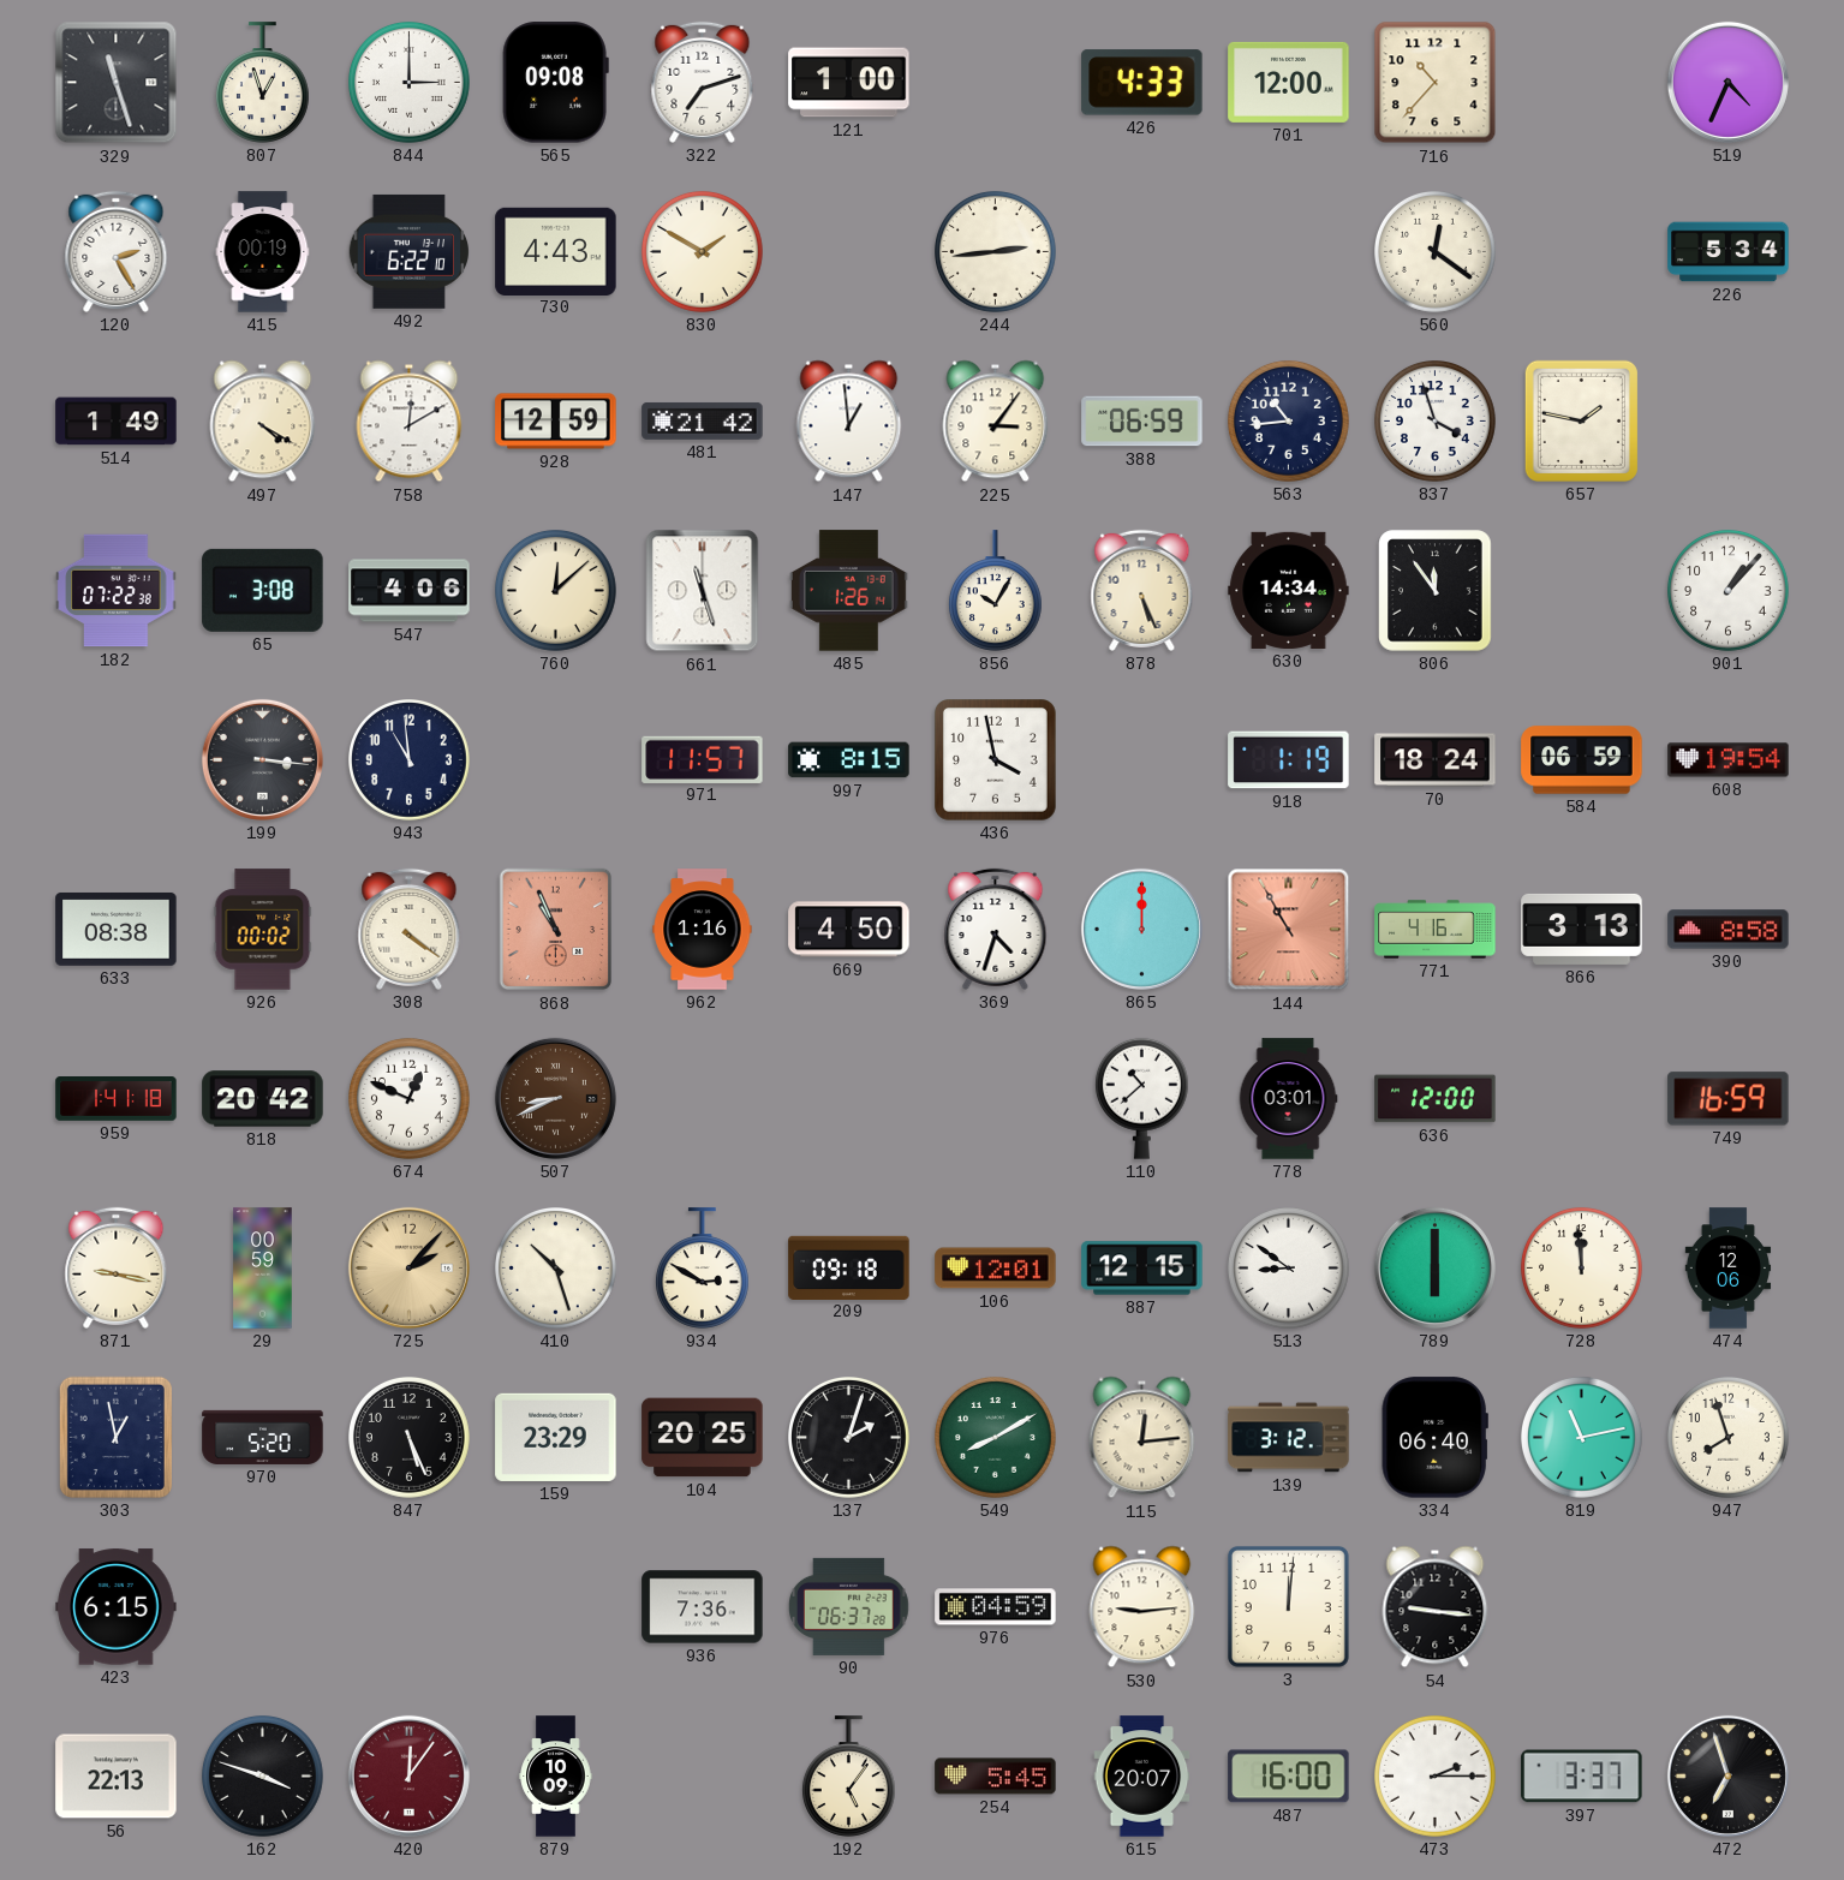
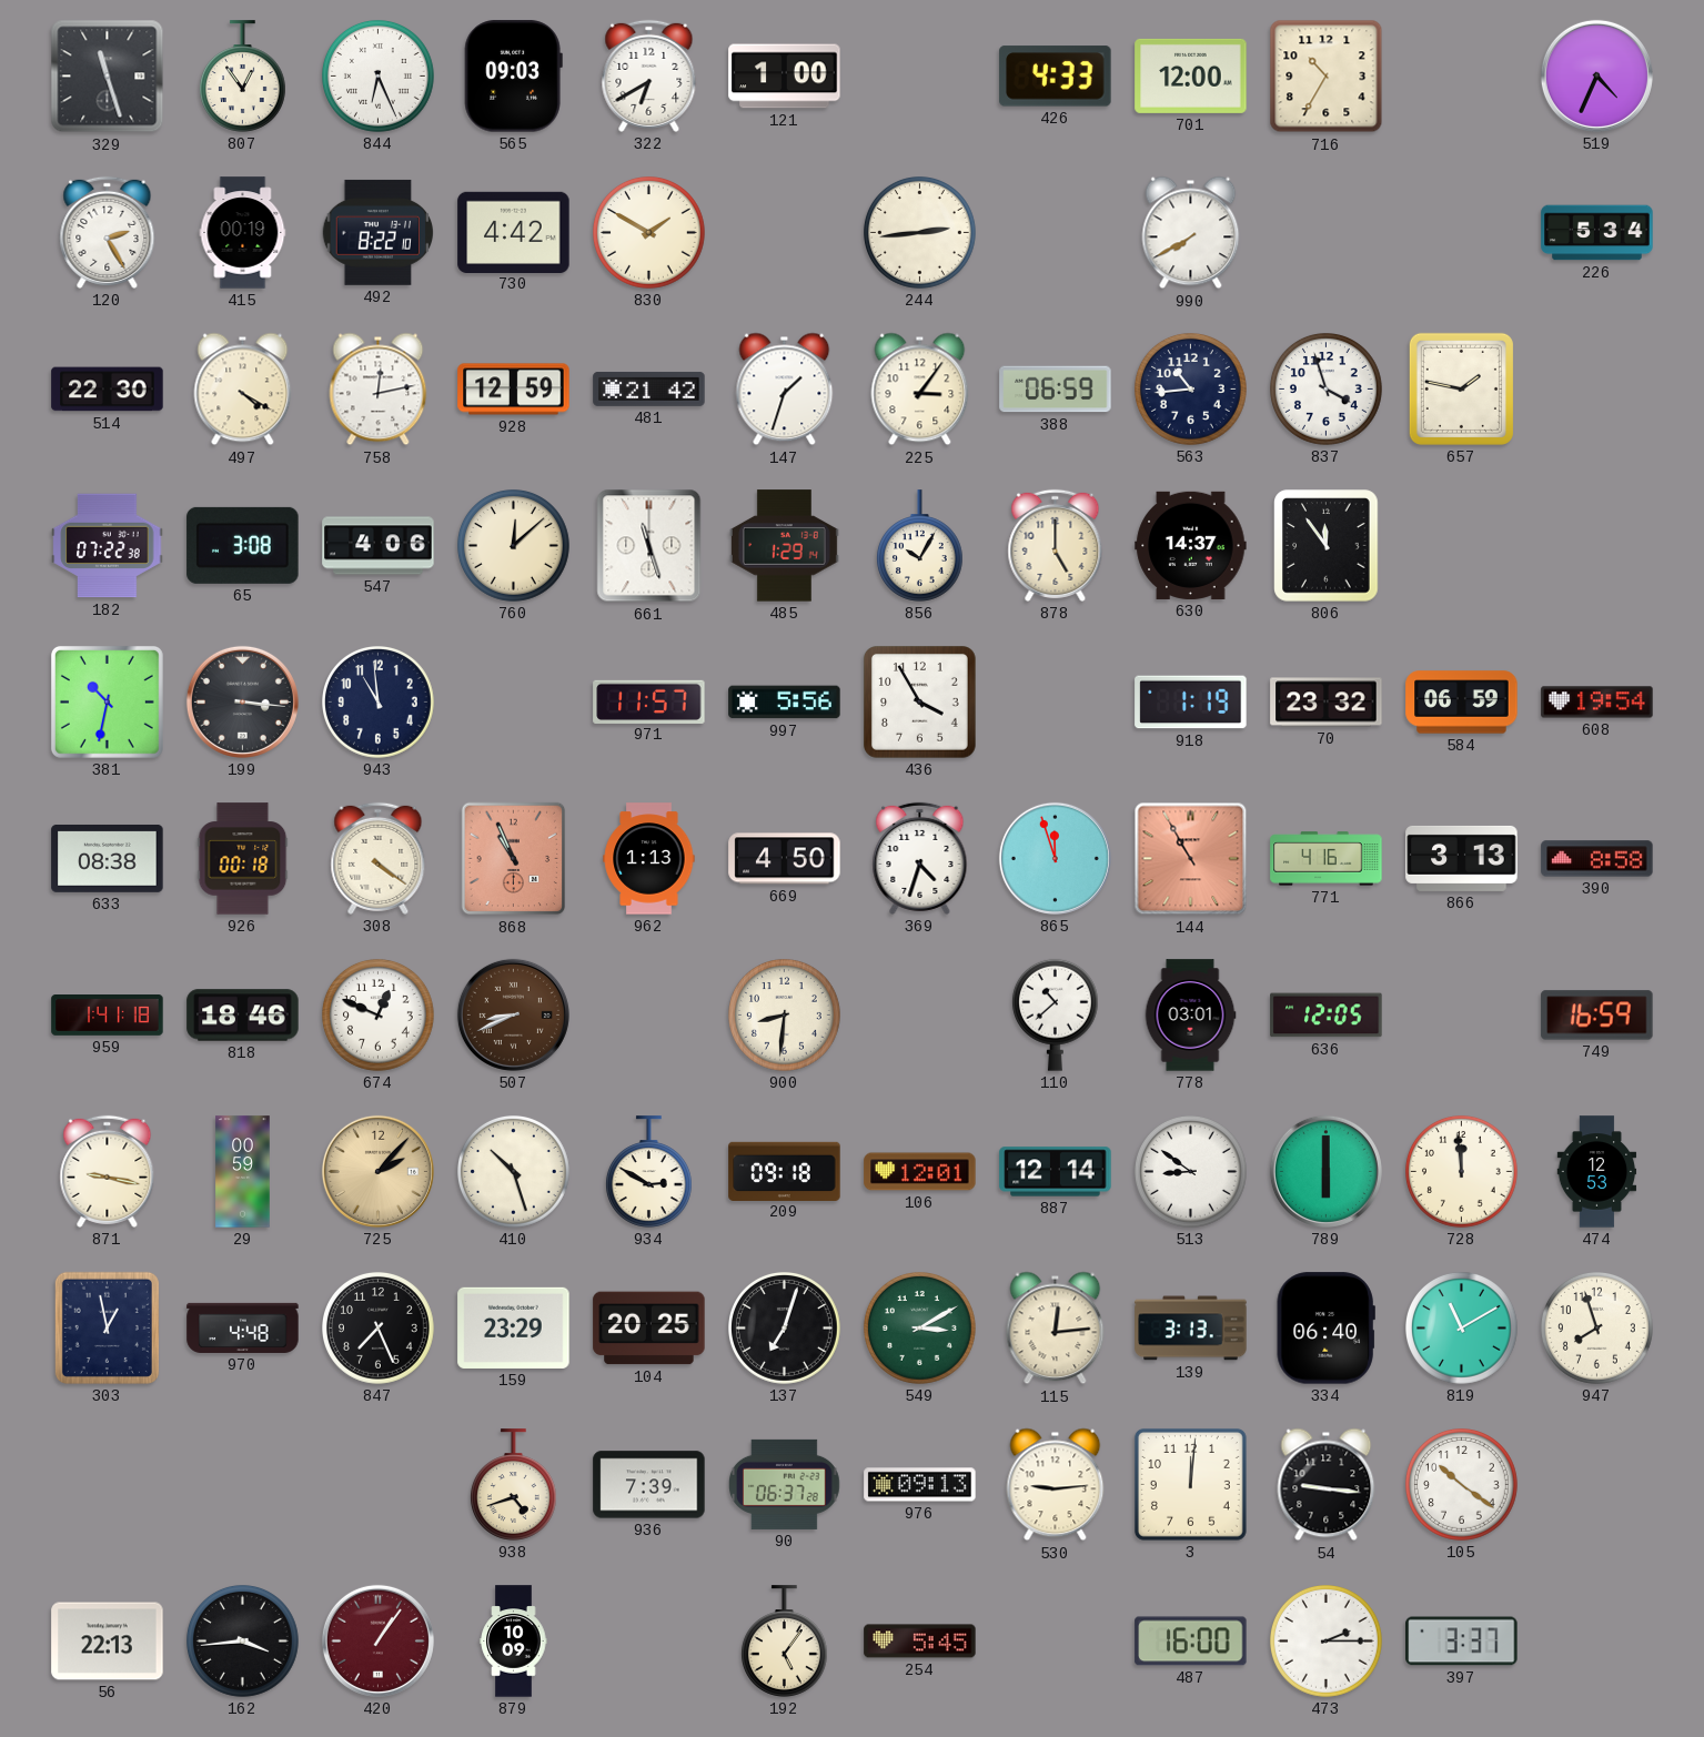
807: 12:57 -> 12:54 (242, 77)
844: 3:00 -> 6:26 (379, 77)
565: 09:08 -> 09:03 (513, 77)
322: 7:12 -> 6:40 (649, 75)
716: 10:37 -> 10:35 (1327, 77)
492: 6:22 -> 8:22 (377, 232)
730: 4:43 -> 4:42 (514, 232)
990: none -> 7:40 (1191, 233)
560: 12:21 -> none (1436, 252)
514: 1:49 -> 22:30 (108, 390)
758: 12:10 -> 12:13 (379, 390)
147: 12:59 -> 1:33 (785, 390)
485: 1:26 -> 1:29 (784, 546)
878: 5:26 -> 5:00 (1056, 545)
630: 14:34 -> 14:37 (1191, 545)
901: 1:07 -> none (1729, 591)
381: none -> 10:32 (107, 701)
997: 8:15 -> 5:56 (785, 703)
436: 3:58 -> 3:55 (920, 703)
70: 18:24 -> 23:32 (1327, 703)
926: 00:02 -> 00:18 (243, 859)
962: 1:16 -> 1:13 (649, 859)
865: 12:00 -> 11:57 (1055, 858)
818: 20:42 -> 18:46 (243, 1016)
900: none -> 8:31 (785, 1016)
636: 12:00 -> 12:05 (1327, 1016)
887: 12:15 -> 12:14 (1056, 1172)
474: 12:06 -> 12:53 (1597, 1172)
970: 5:20 -> 4:48 (243, 1327)
847: 5:26 -> 7:26 (379, 1329)
137: 2:03 -> 7:03 (785, 1329)
549: 8:10 -> 3:10 (920, 1329)
139: 3:12 -> 3:13 (1191, 1329)
819: 11:13 -> 11:10 (1462, 1329)
423: 6:15 -> none (117, 1607)
938: none -> 4:42 (513, 1485)
936: 7:36 -> 7:39 (649, 1485)
976: 04:59 -> 09:13 (920, 1485)
105: none -> 10:21 (1462, 1485)
162: 3:48 -> 3:44 (243, 1642)
420: 12:06 -> 1:06 (377, 1640)
615: 20:07 -> none (1142, 1777)
472: 6:57 -> none (1727, 1775)
